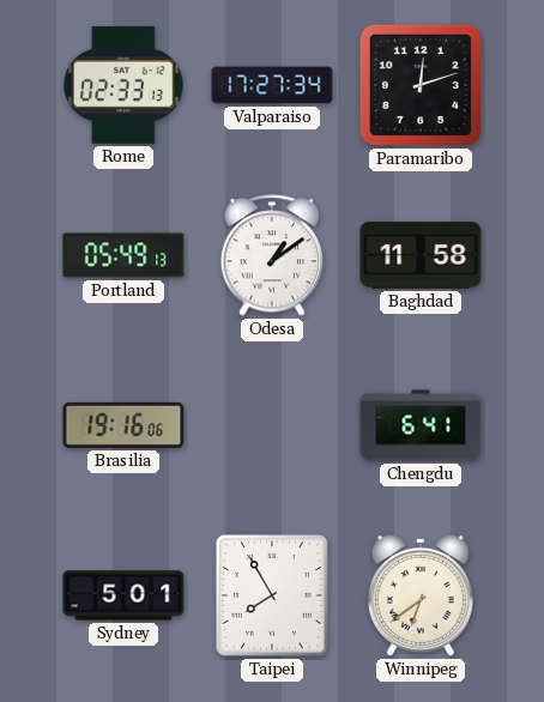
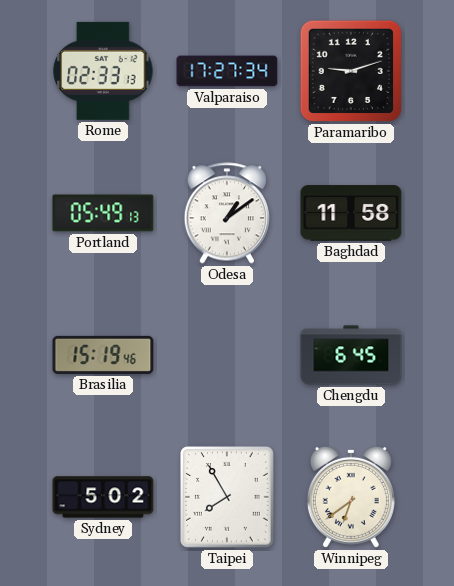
Paramaribo: 12:12 -> 9:12 (351, 71)
Brasilia: 19:16 -> 15:19 (103, 355)
Chengdu: 6:41 -> 6:45 (351, 355)
Sydney: 5:01 -> 5:02 (103, 497)
